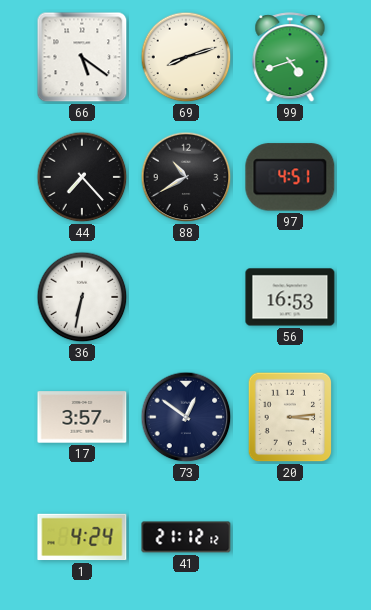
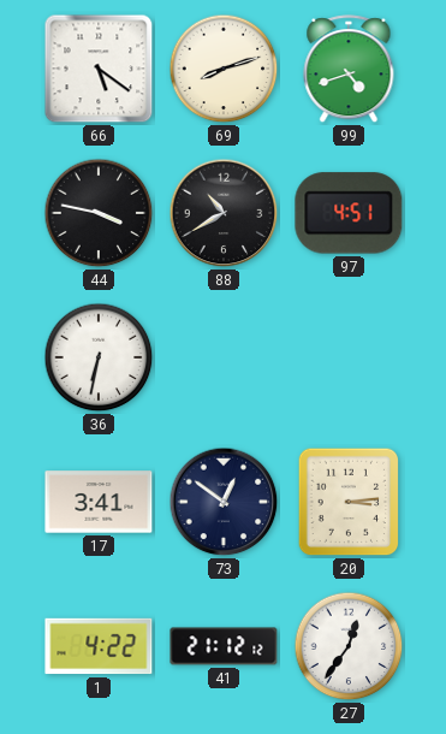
44: 7:23 -> 3:47 (99, 213)
56: 16:53 -> none (290, 297)
17: 3:57 -> 3:41 (99, 502)
1: 4:24 -> 4:22 (99, 646)
27: none -> 12:36 (349, 646)
